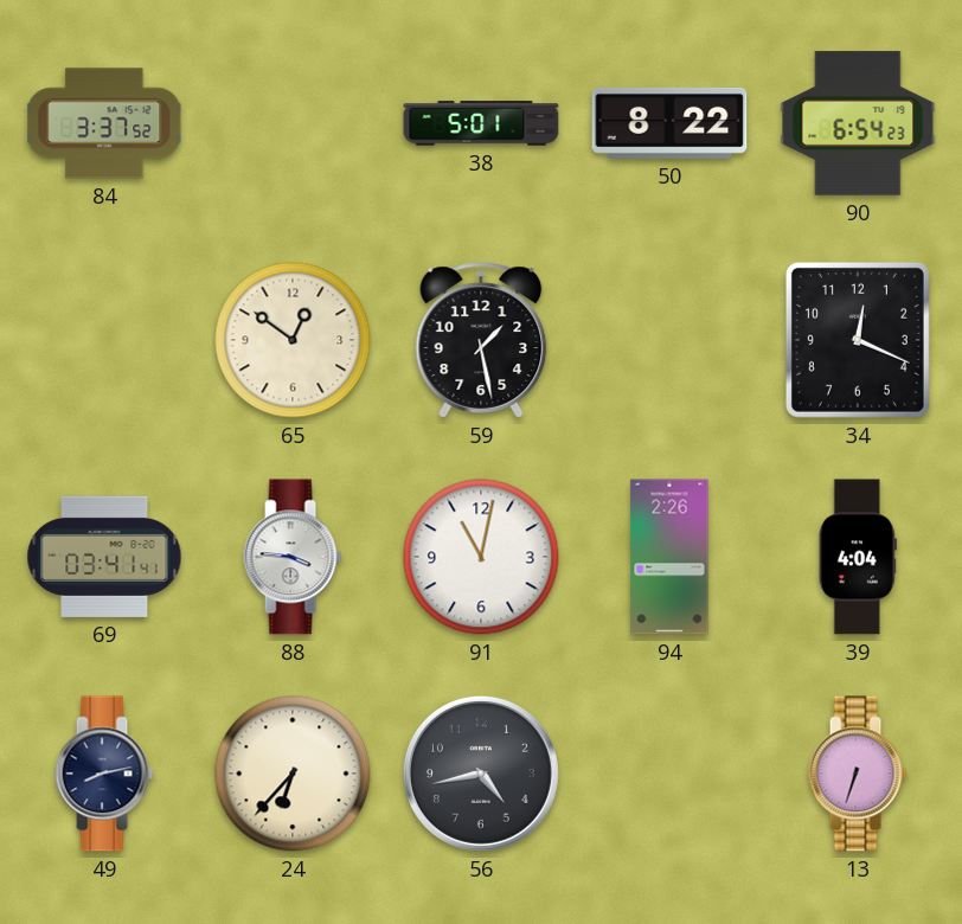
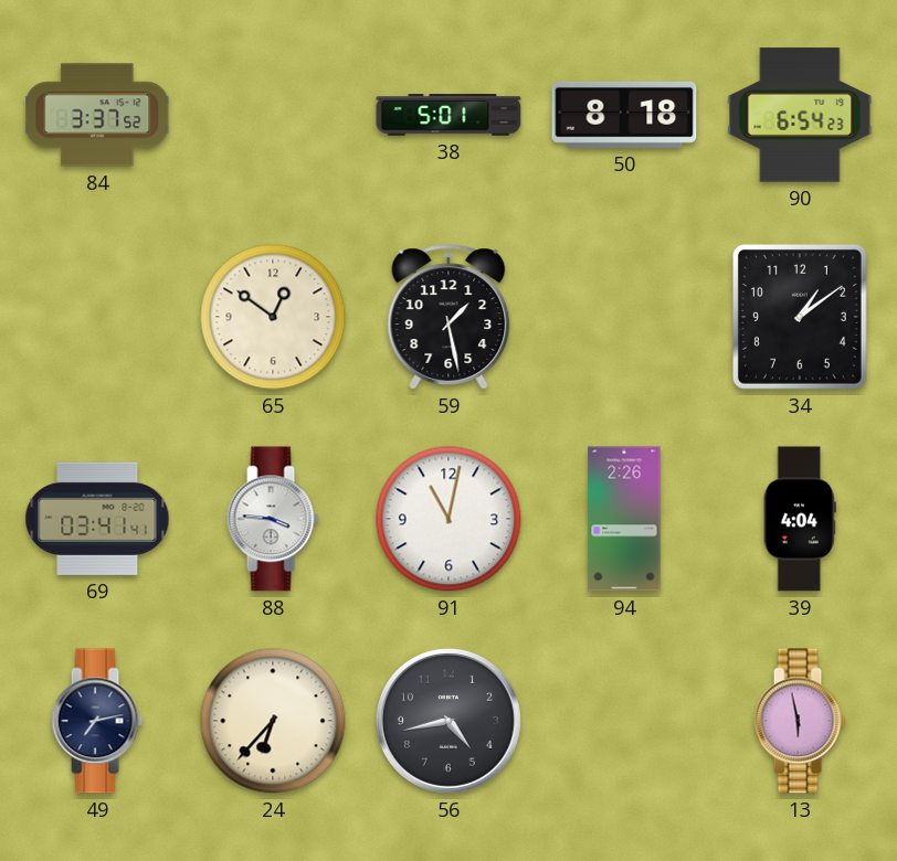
50: 8:22 -> 8:18 (624, 115)
34: 12:19 -> 1:09 (800, 317)
49: 8:13 -> 7:13 (97, 721)
13: 6:33 -> 5:58 (800, 721)
